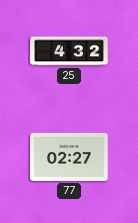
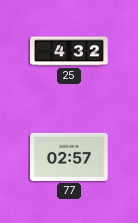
77: 02:27 -> 02:57 (69, 157)
